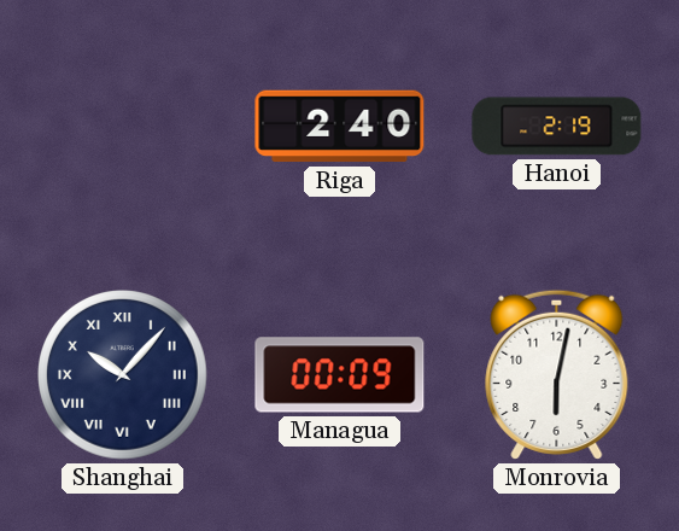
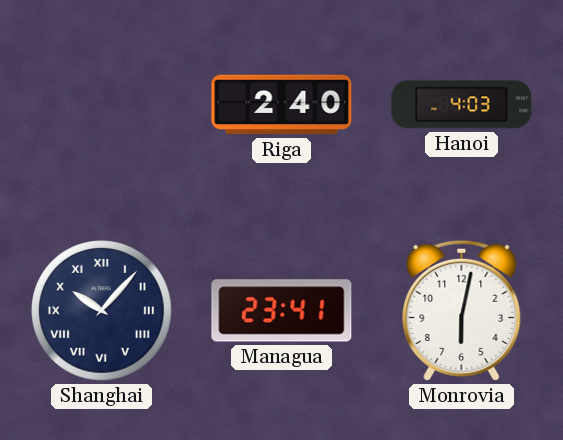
Hanoi: 2:19 -> 4:03 (462, 105)
Managua: 00:09 -> 23:41 (282, 311)
